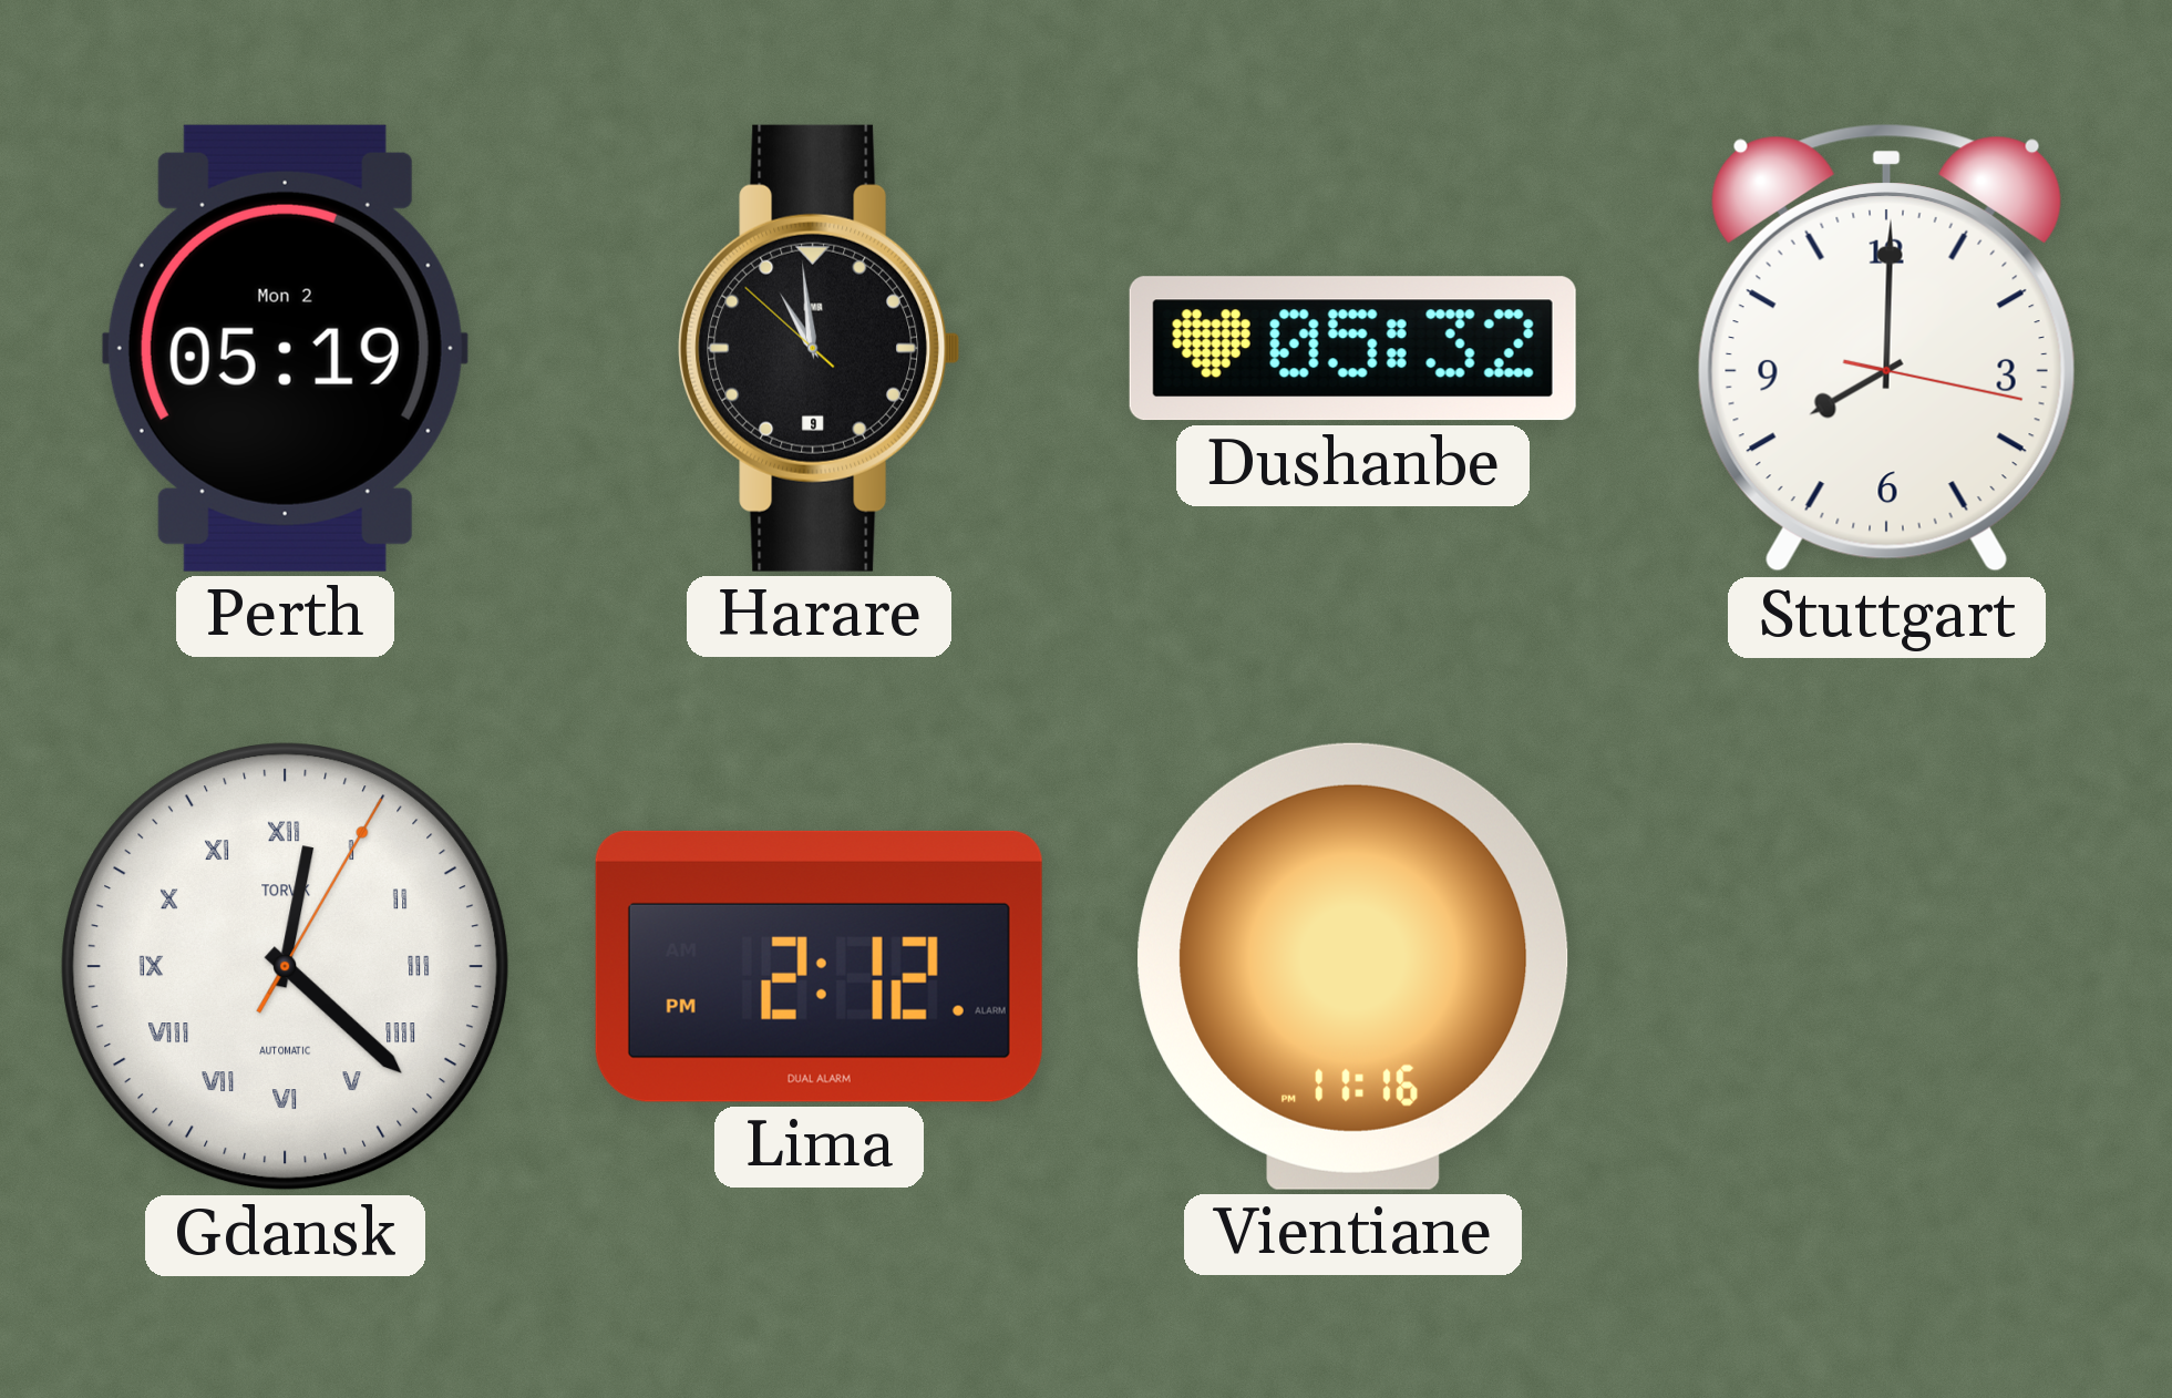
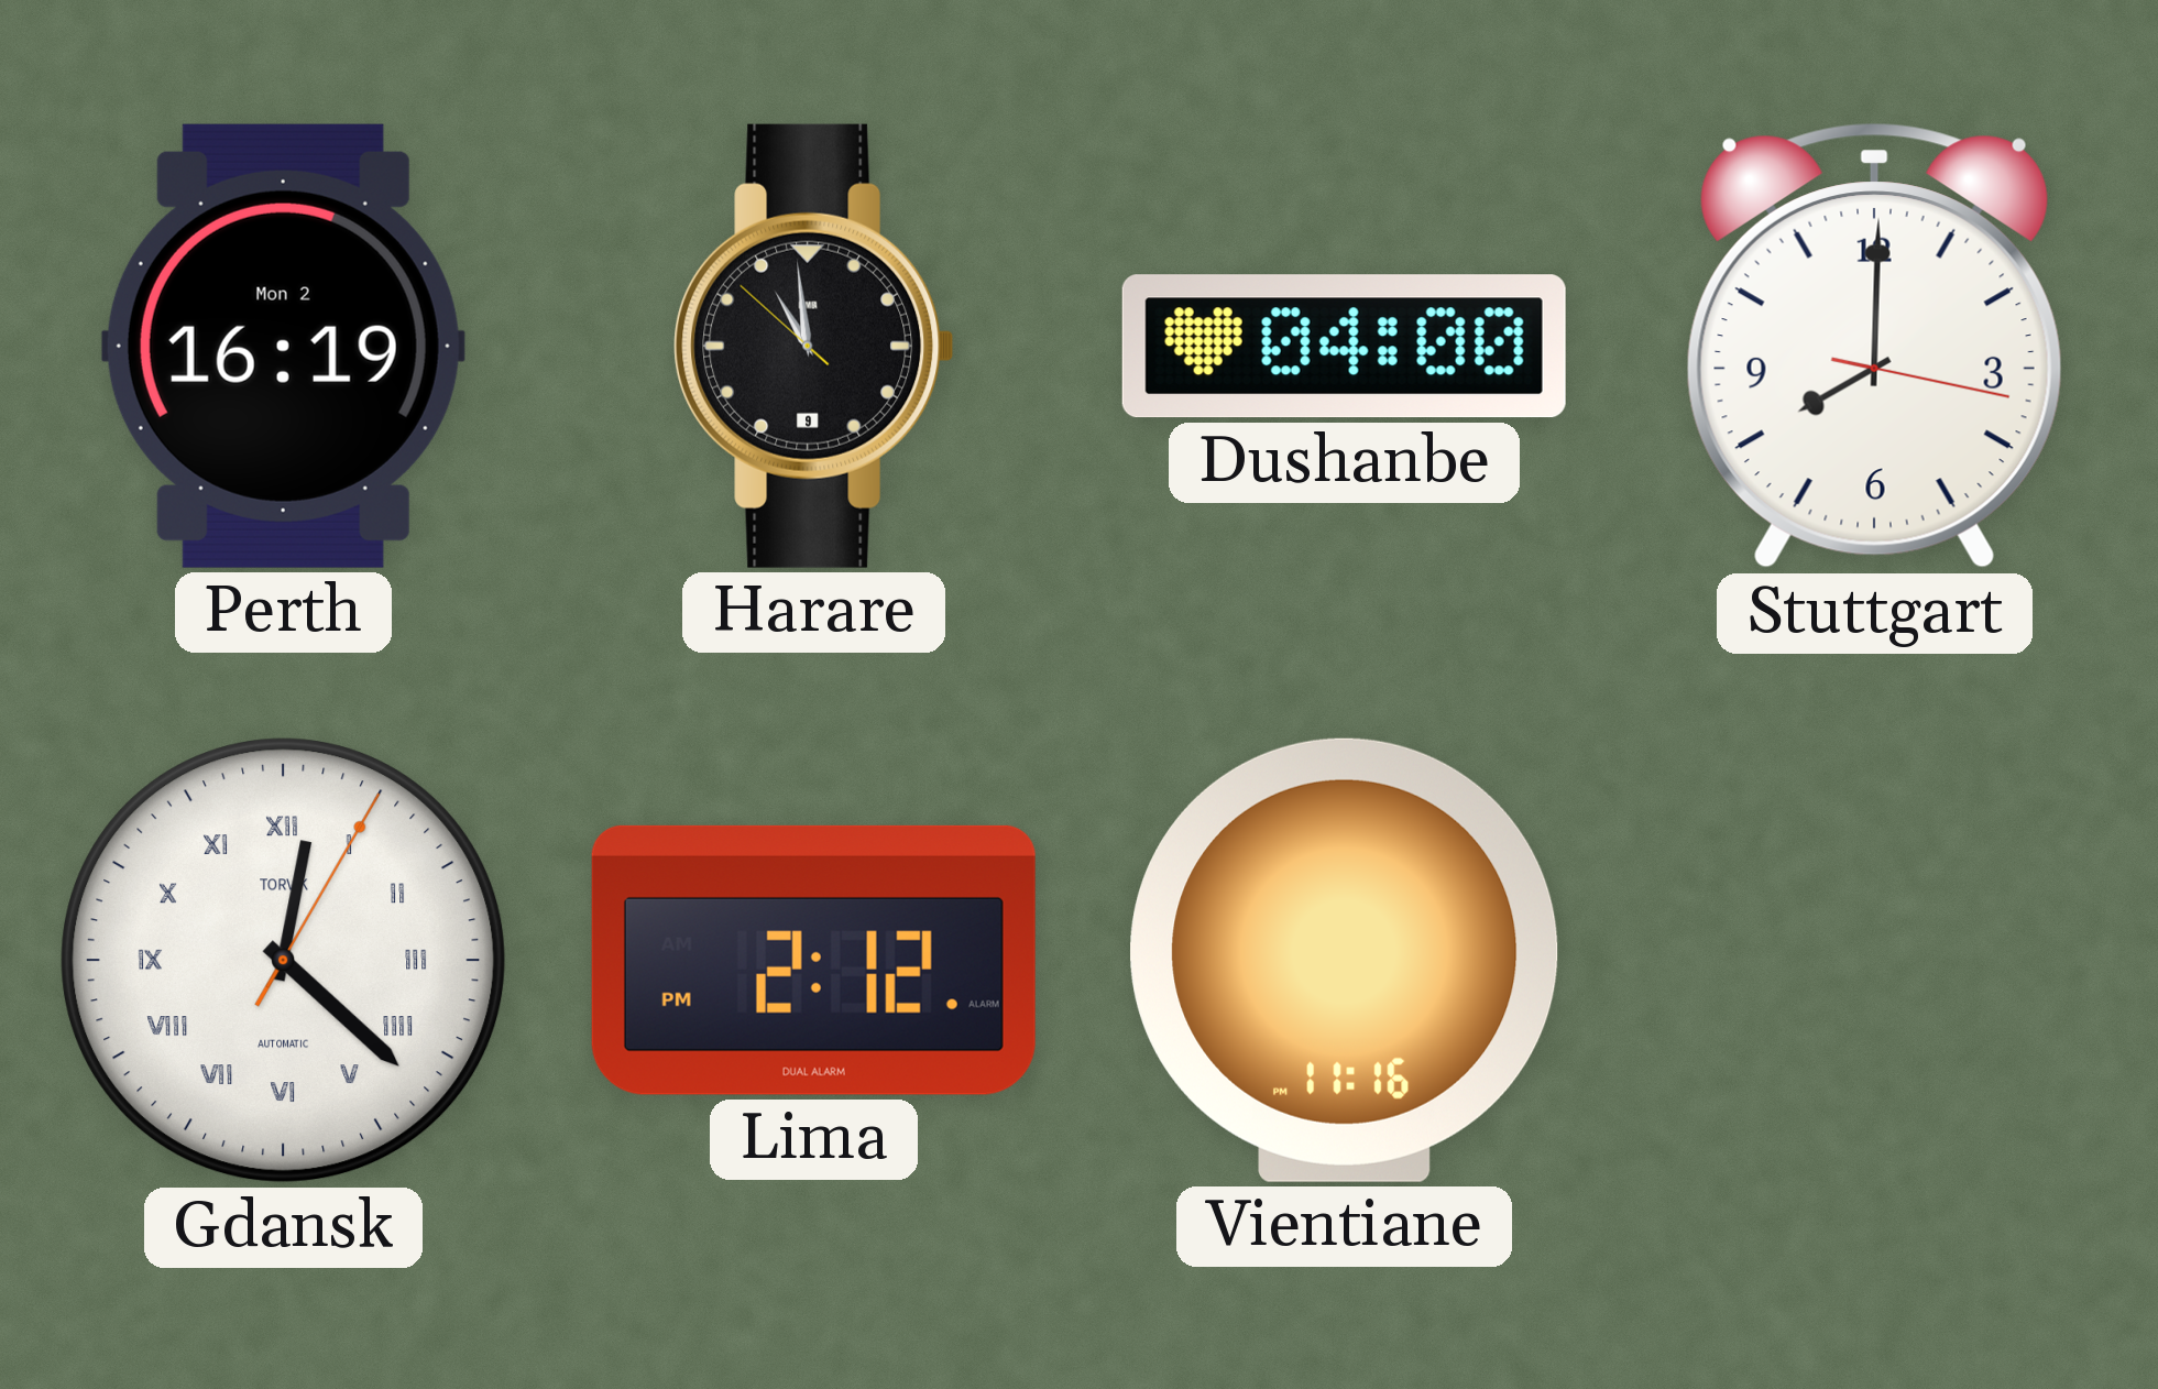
Perth: 05:19 -> 16:19 (283, 346)
Dushanbe: 05:32 -> 04:00 (1344, 347)
